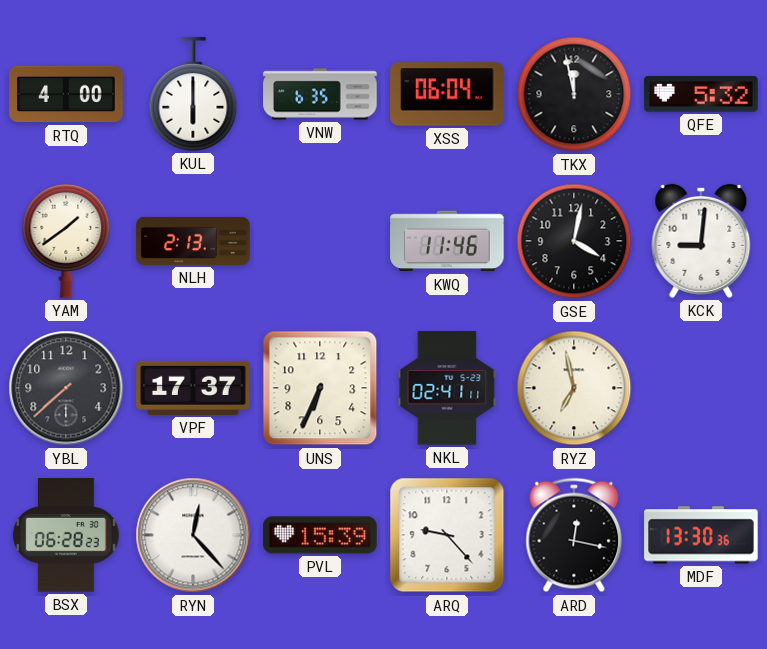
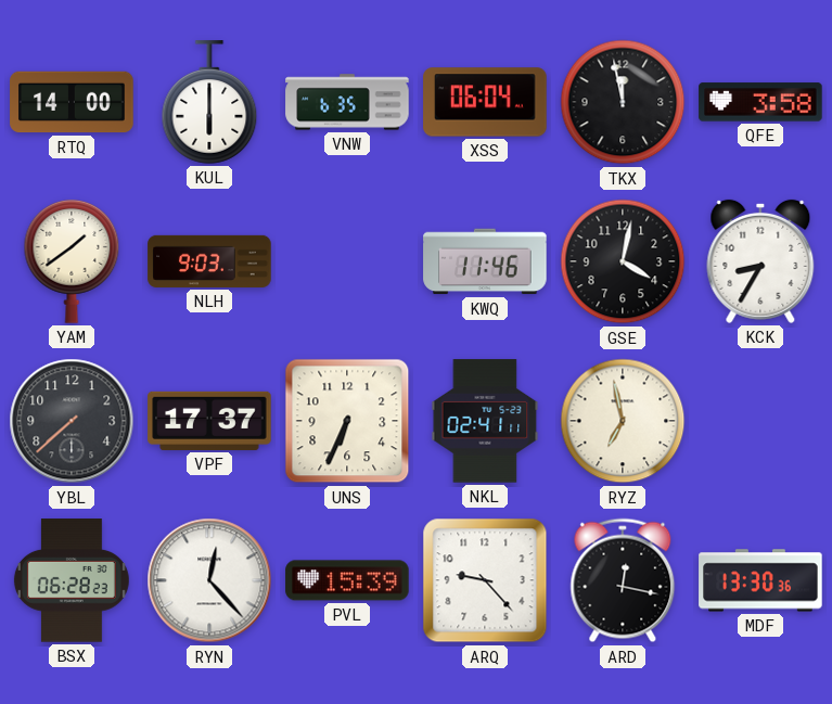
RTQ: 4:00 -> 14:00 (72, 102)
QFE: 5:32 -> 3:58 (760, 102)
NLH: 2:13 -> 9:03 (209, 261)
KCK: 9:01 -> 8:35 (760, 261)
